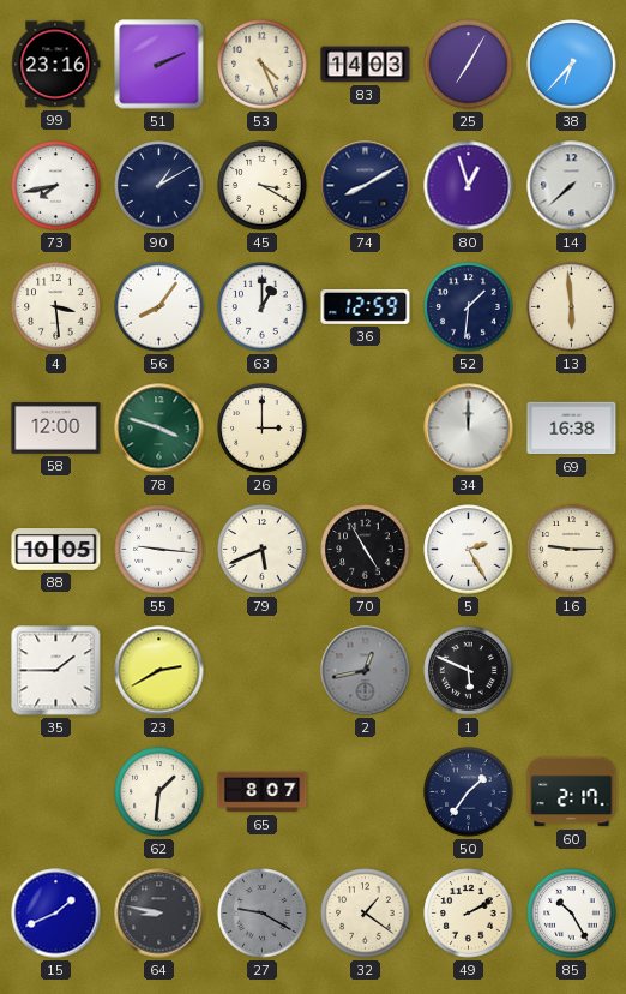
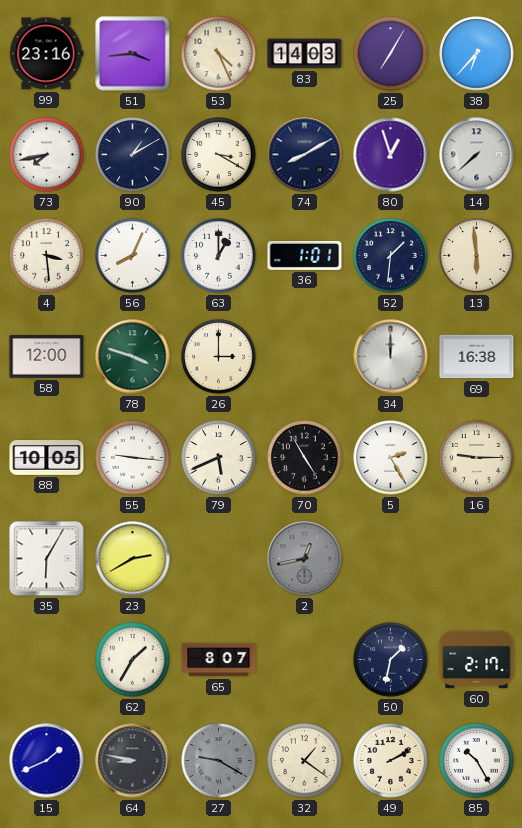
51: 2:11 -> 3:44 (133, 54)
56: 8:06 -> 8:04 (133, 256)
36: 12:59 -> 1:01 (305, 255)
35: 1:45 -> 6:05 (47, 559)
1: 5:49 -> none (469, 671)
62: 1:31 -> 1:35 (133, 660)
50: 1:36 -> 1:32 (391, 660)
